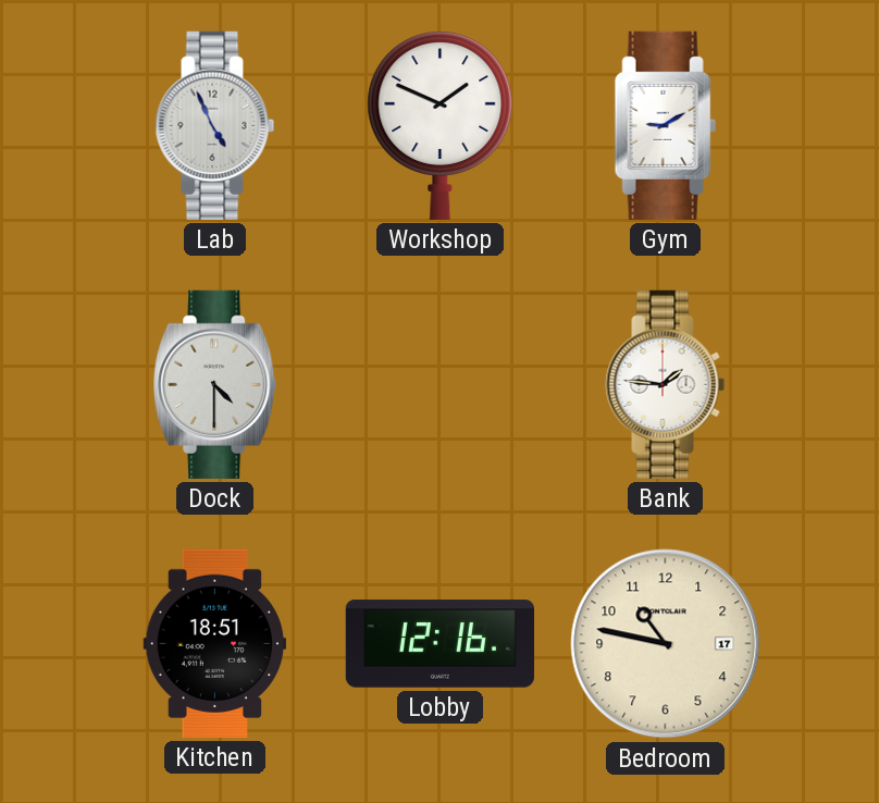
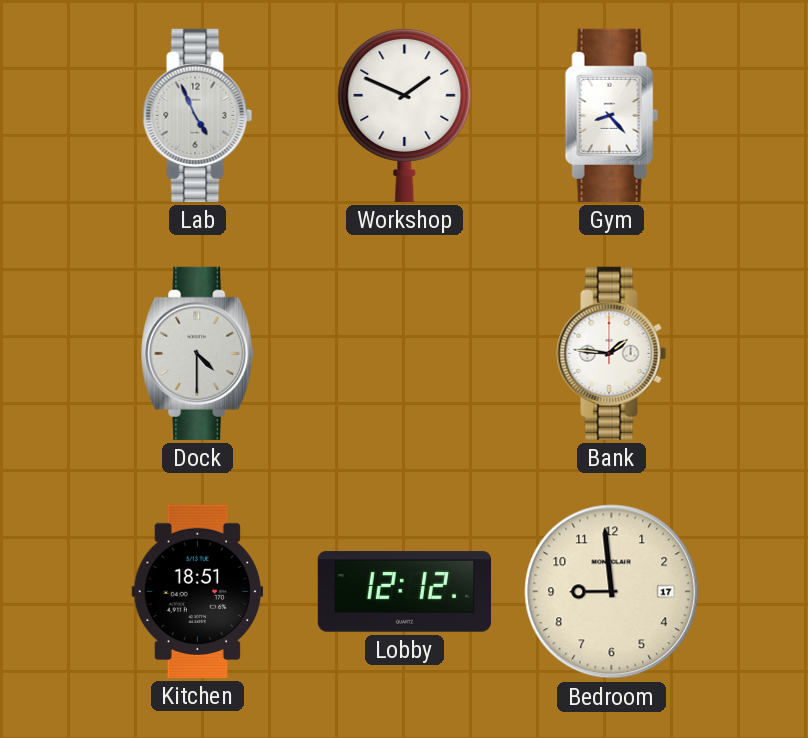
Gym: 9:10 -> 8:23 (611, 115)
Lobby: 12:16 -> 12:12 (404, 592)
Bedroom: 10:47 -> 8:59 (612, 592)
